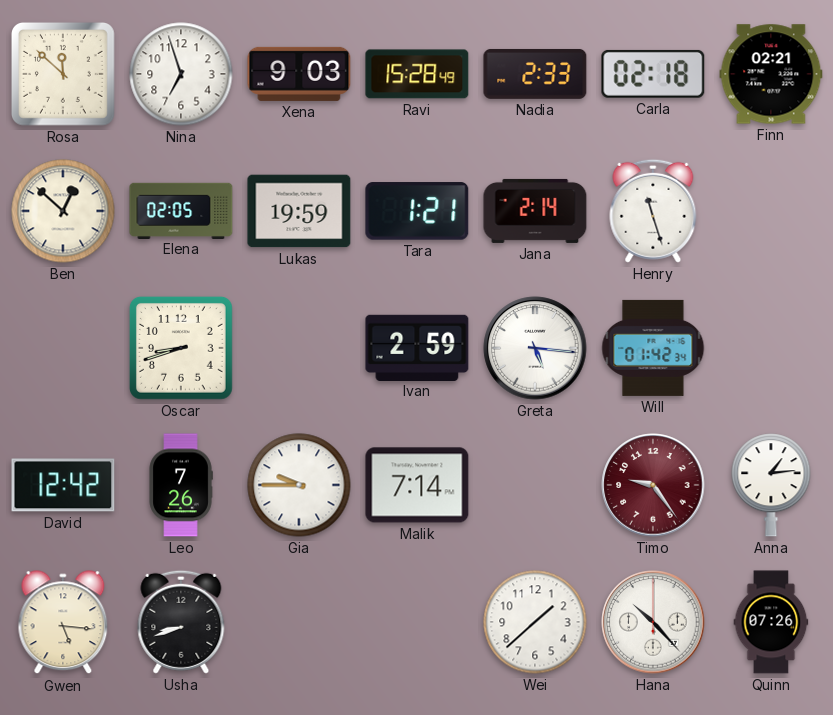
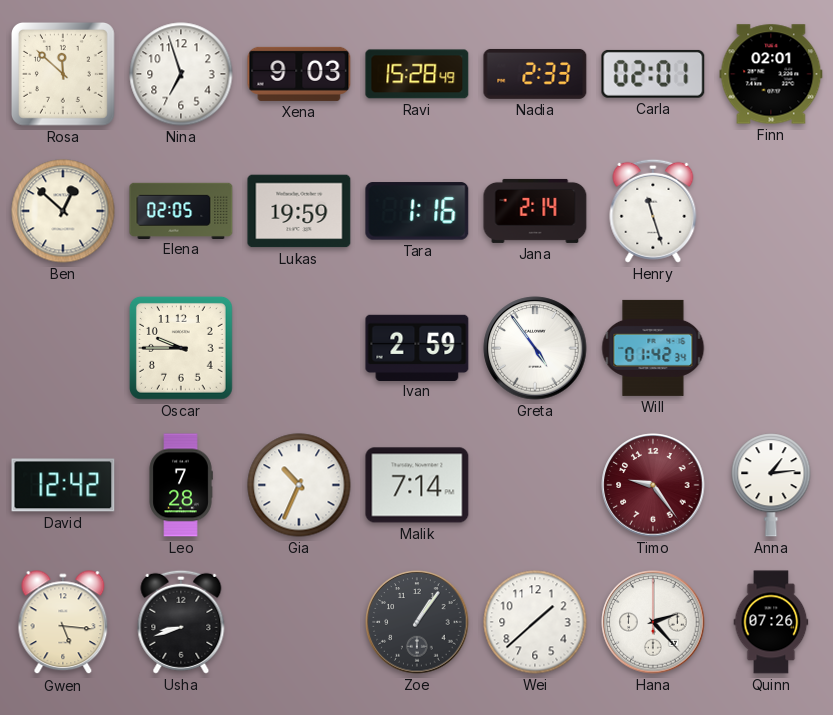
Carla: 02:18 -> 02:01 (653, 74)
Finn: 02:21 -> 02:01 (771, 74)
Tara: 1:21 -> 1:16 (417, 211)
Oscar: 8:42 -> 9:45 (181, 348)
Greta: 5:16 -> 4:54 (535, 348)
Leo: 7:26 -> 7:28 (181, 485)
Gia: 9:45 -> 10:34 (299, 485)
Zoe: none -> 1:06 (417, 622)
Hana: 10:23 -> 2:23 (653, 622)
